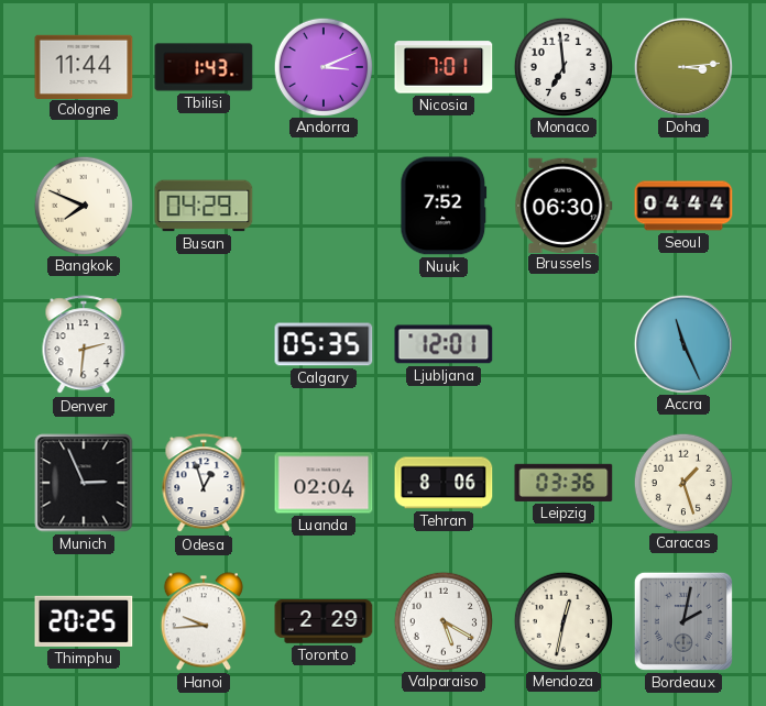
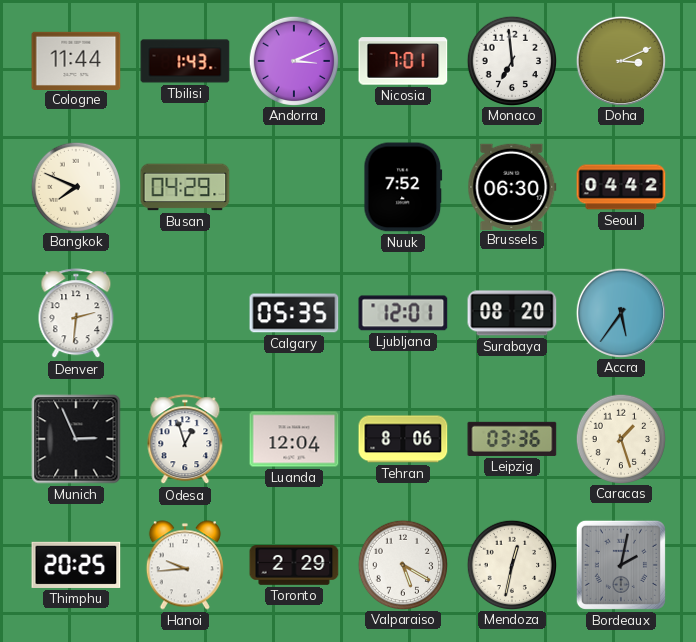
Doha: 3:14 -> 3:11 (620, 60)
Seoul: 04:44 -> 04:42 (621, 187)
Surabaya: none -> 08:20 (512, 313)
Accra: 11:26 -> 5:36 (620, 312)
Luanda: 02:04 -> 12:04 (294, 439)
